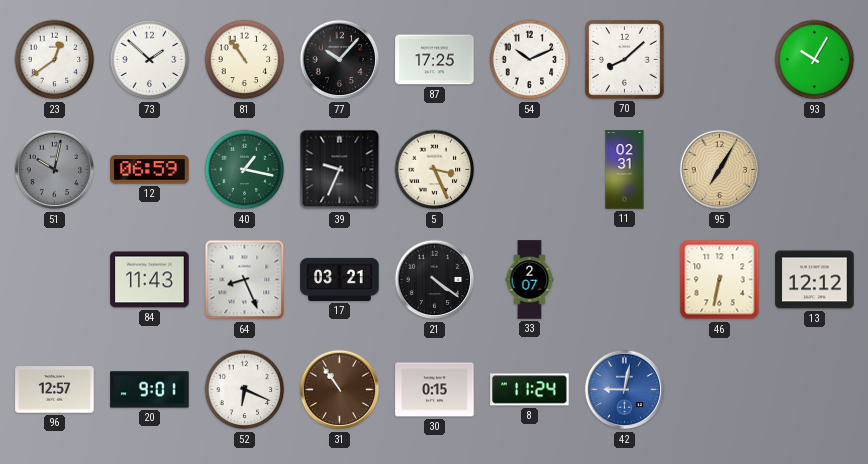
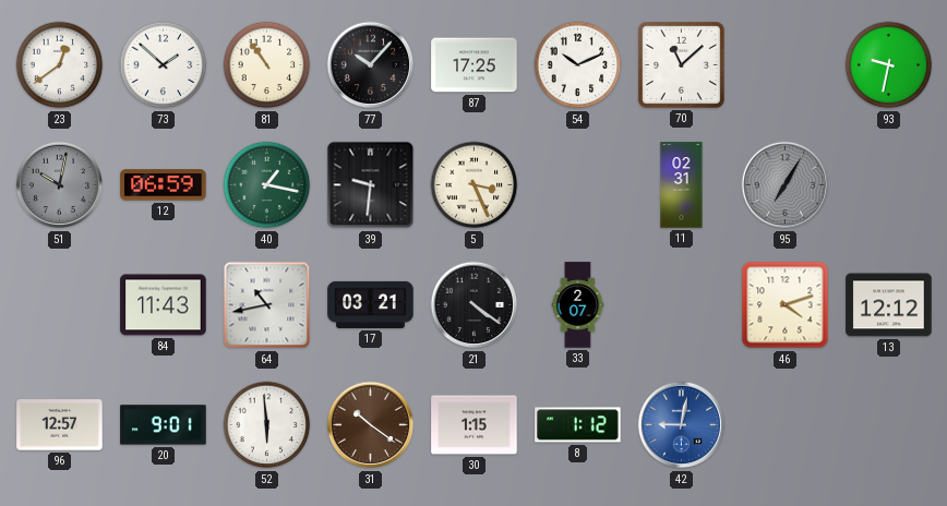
70: 8:08 -> 11:08 (681, 64)
93: 10:05 -> 9:32 (889, 65)
39: 9:34 -> 9:31 (371, 185)
95 dial: champagne -> grey (786, 185)
64: 8:26 -> 10:43 (267, 305)
46: 6:32 -> 4:12 (786, 305)
52: 6:19 -> 5:59 (267, 425)
31: 10:54 -> 10:21 (371, 425)
30: 0:15 -> 1:15 (475, 425)
8: 11:24 -> 1:12 (578, 425)
